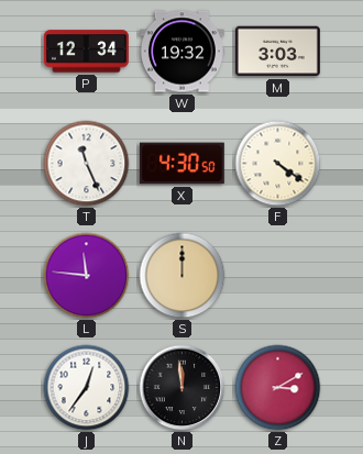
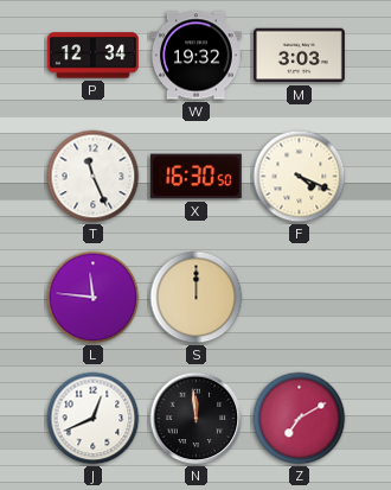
X: 4:30 -> 16:30 (195, 177)
F: 4:21 -> 4:19 (300, 177)
J: 12:36 -> 12:41 (94, 419)
Z: 3:10 -> 7:10 (300, 419)
